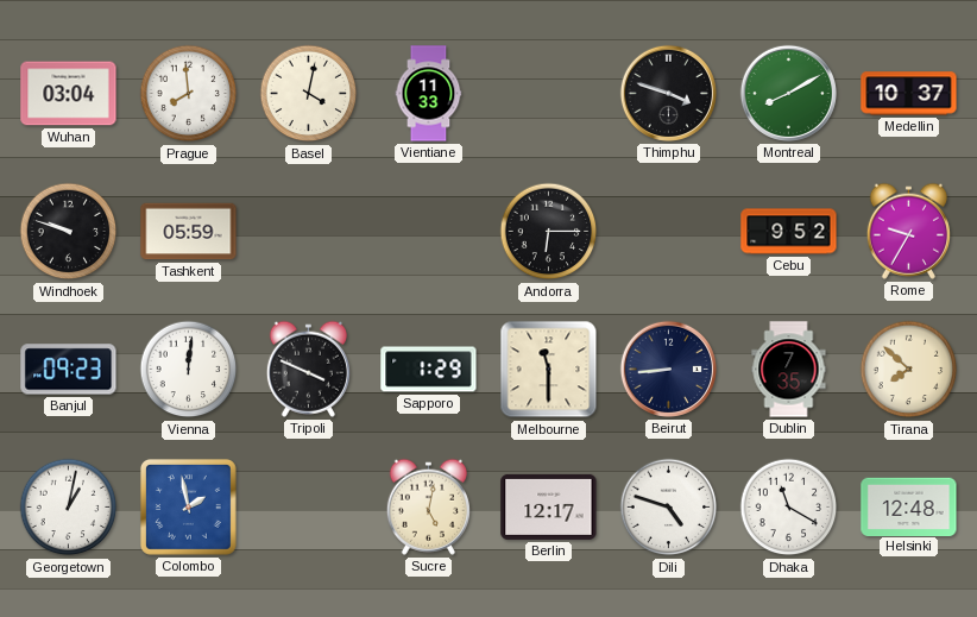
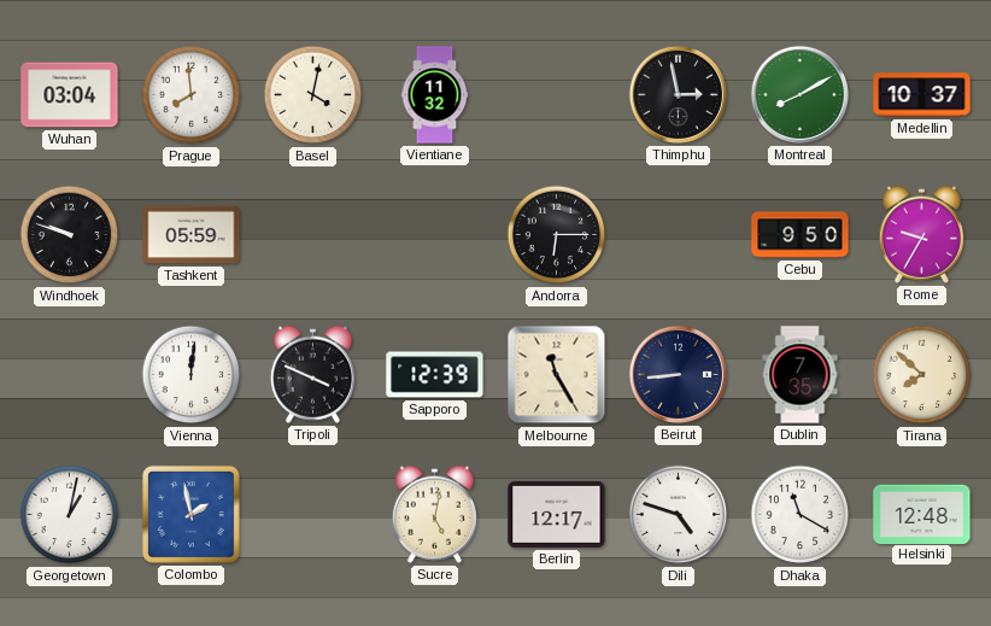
Vientiane: 11:33 -> 11:32 (435, 95)
Thimphu: 3:48 -> 2:58 (678, 94)
Cebu: 9:52 -> 9:50 (801, 235)
Banjul: 09:23 -> none (69, 370)
Sapporo: 1:29 -> 12:39 (435, 375)
Melbourne: 11:30 -> 11:25 (557, 375)
